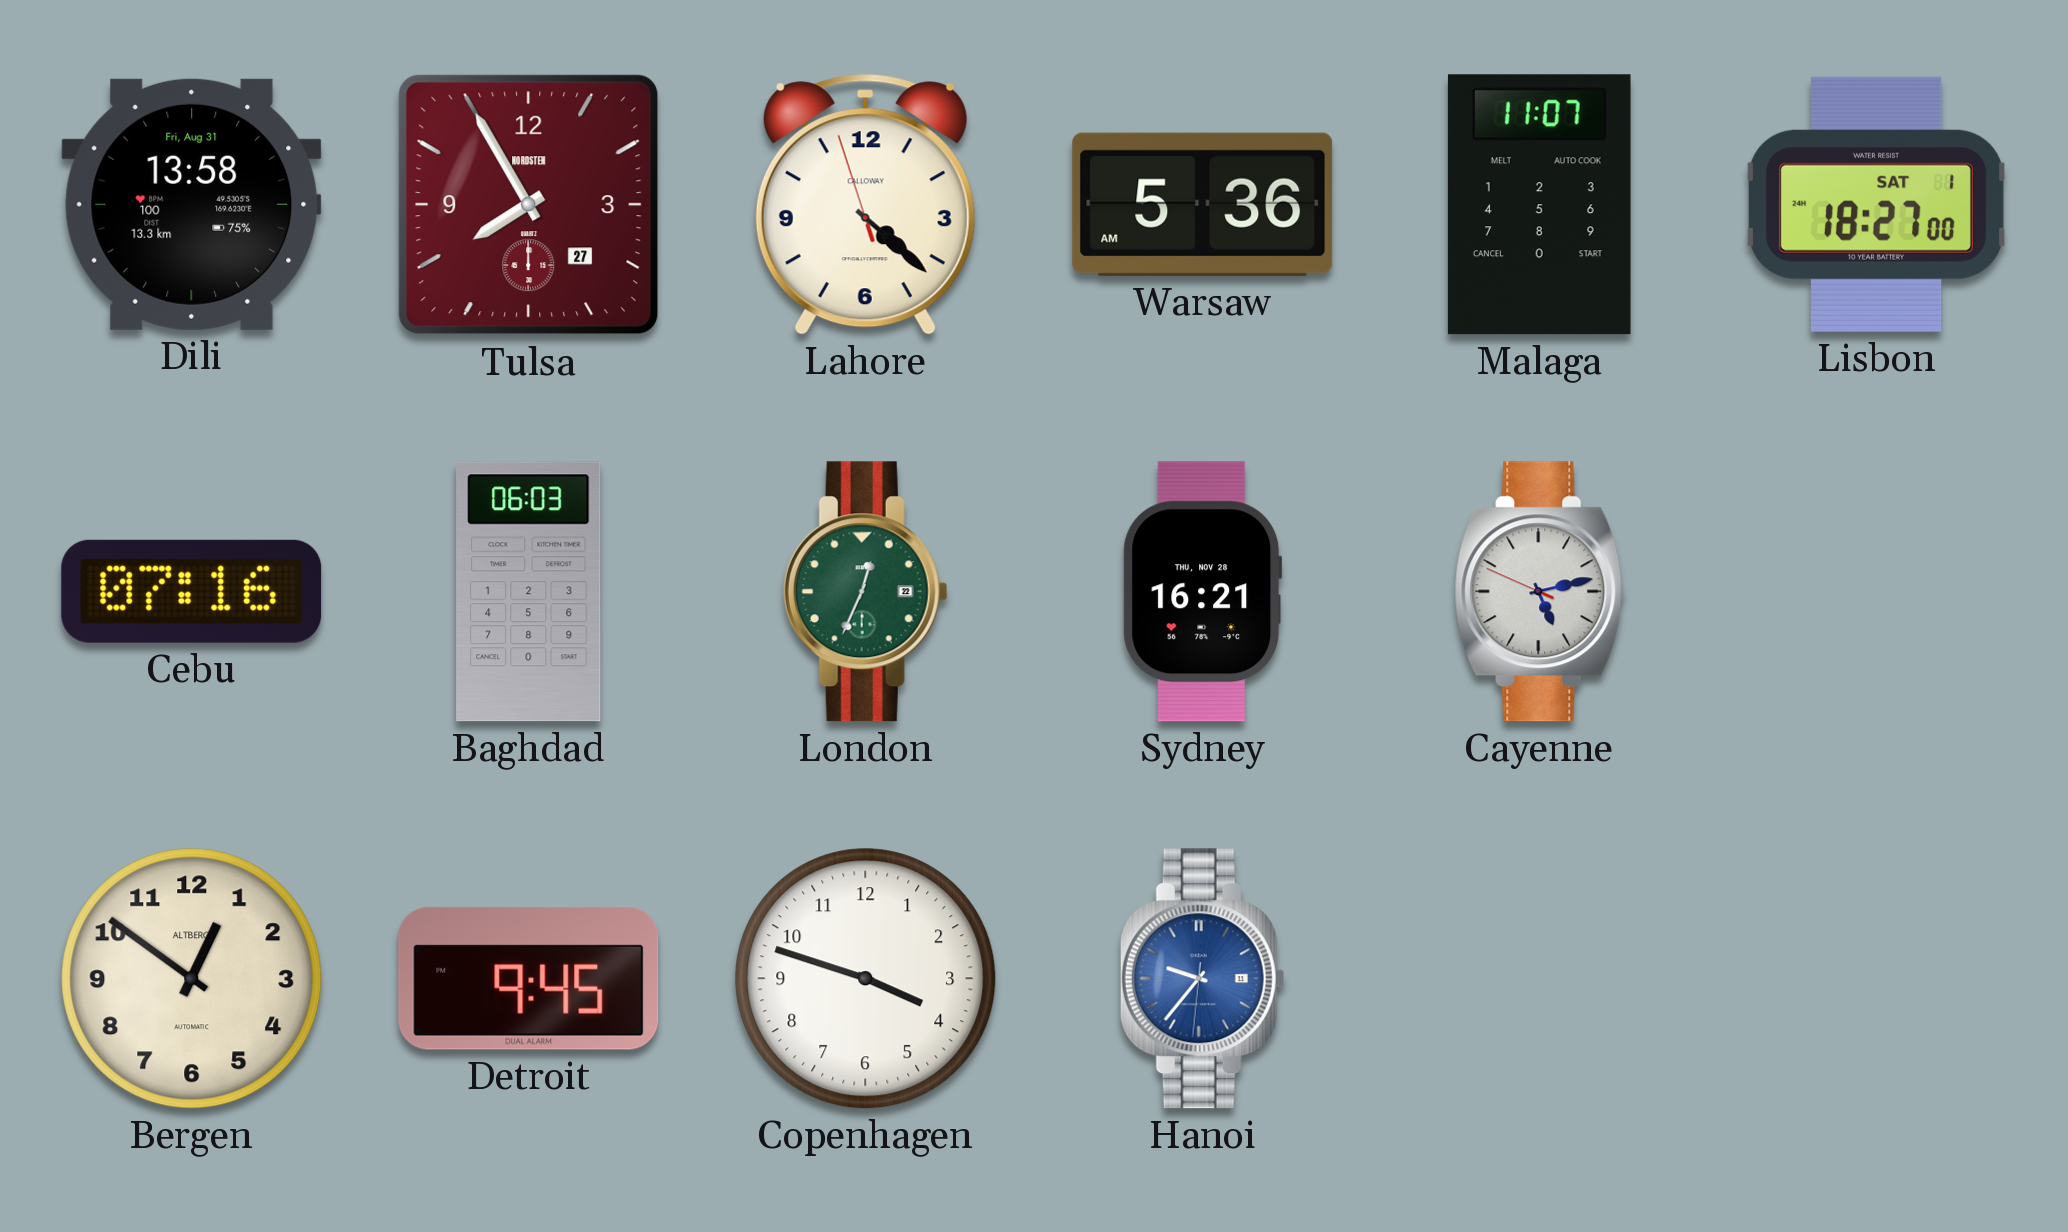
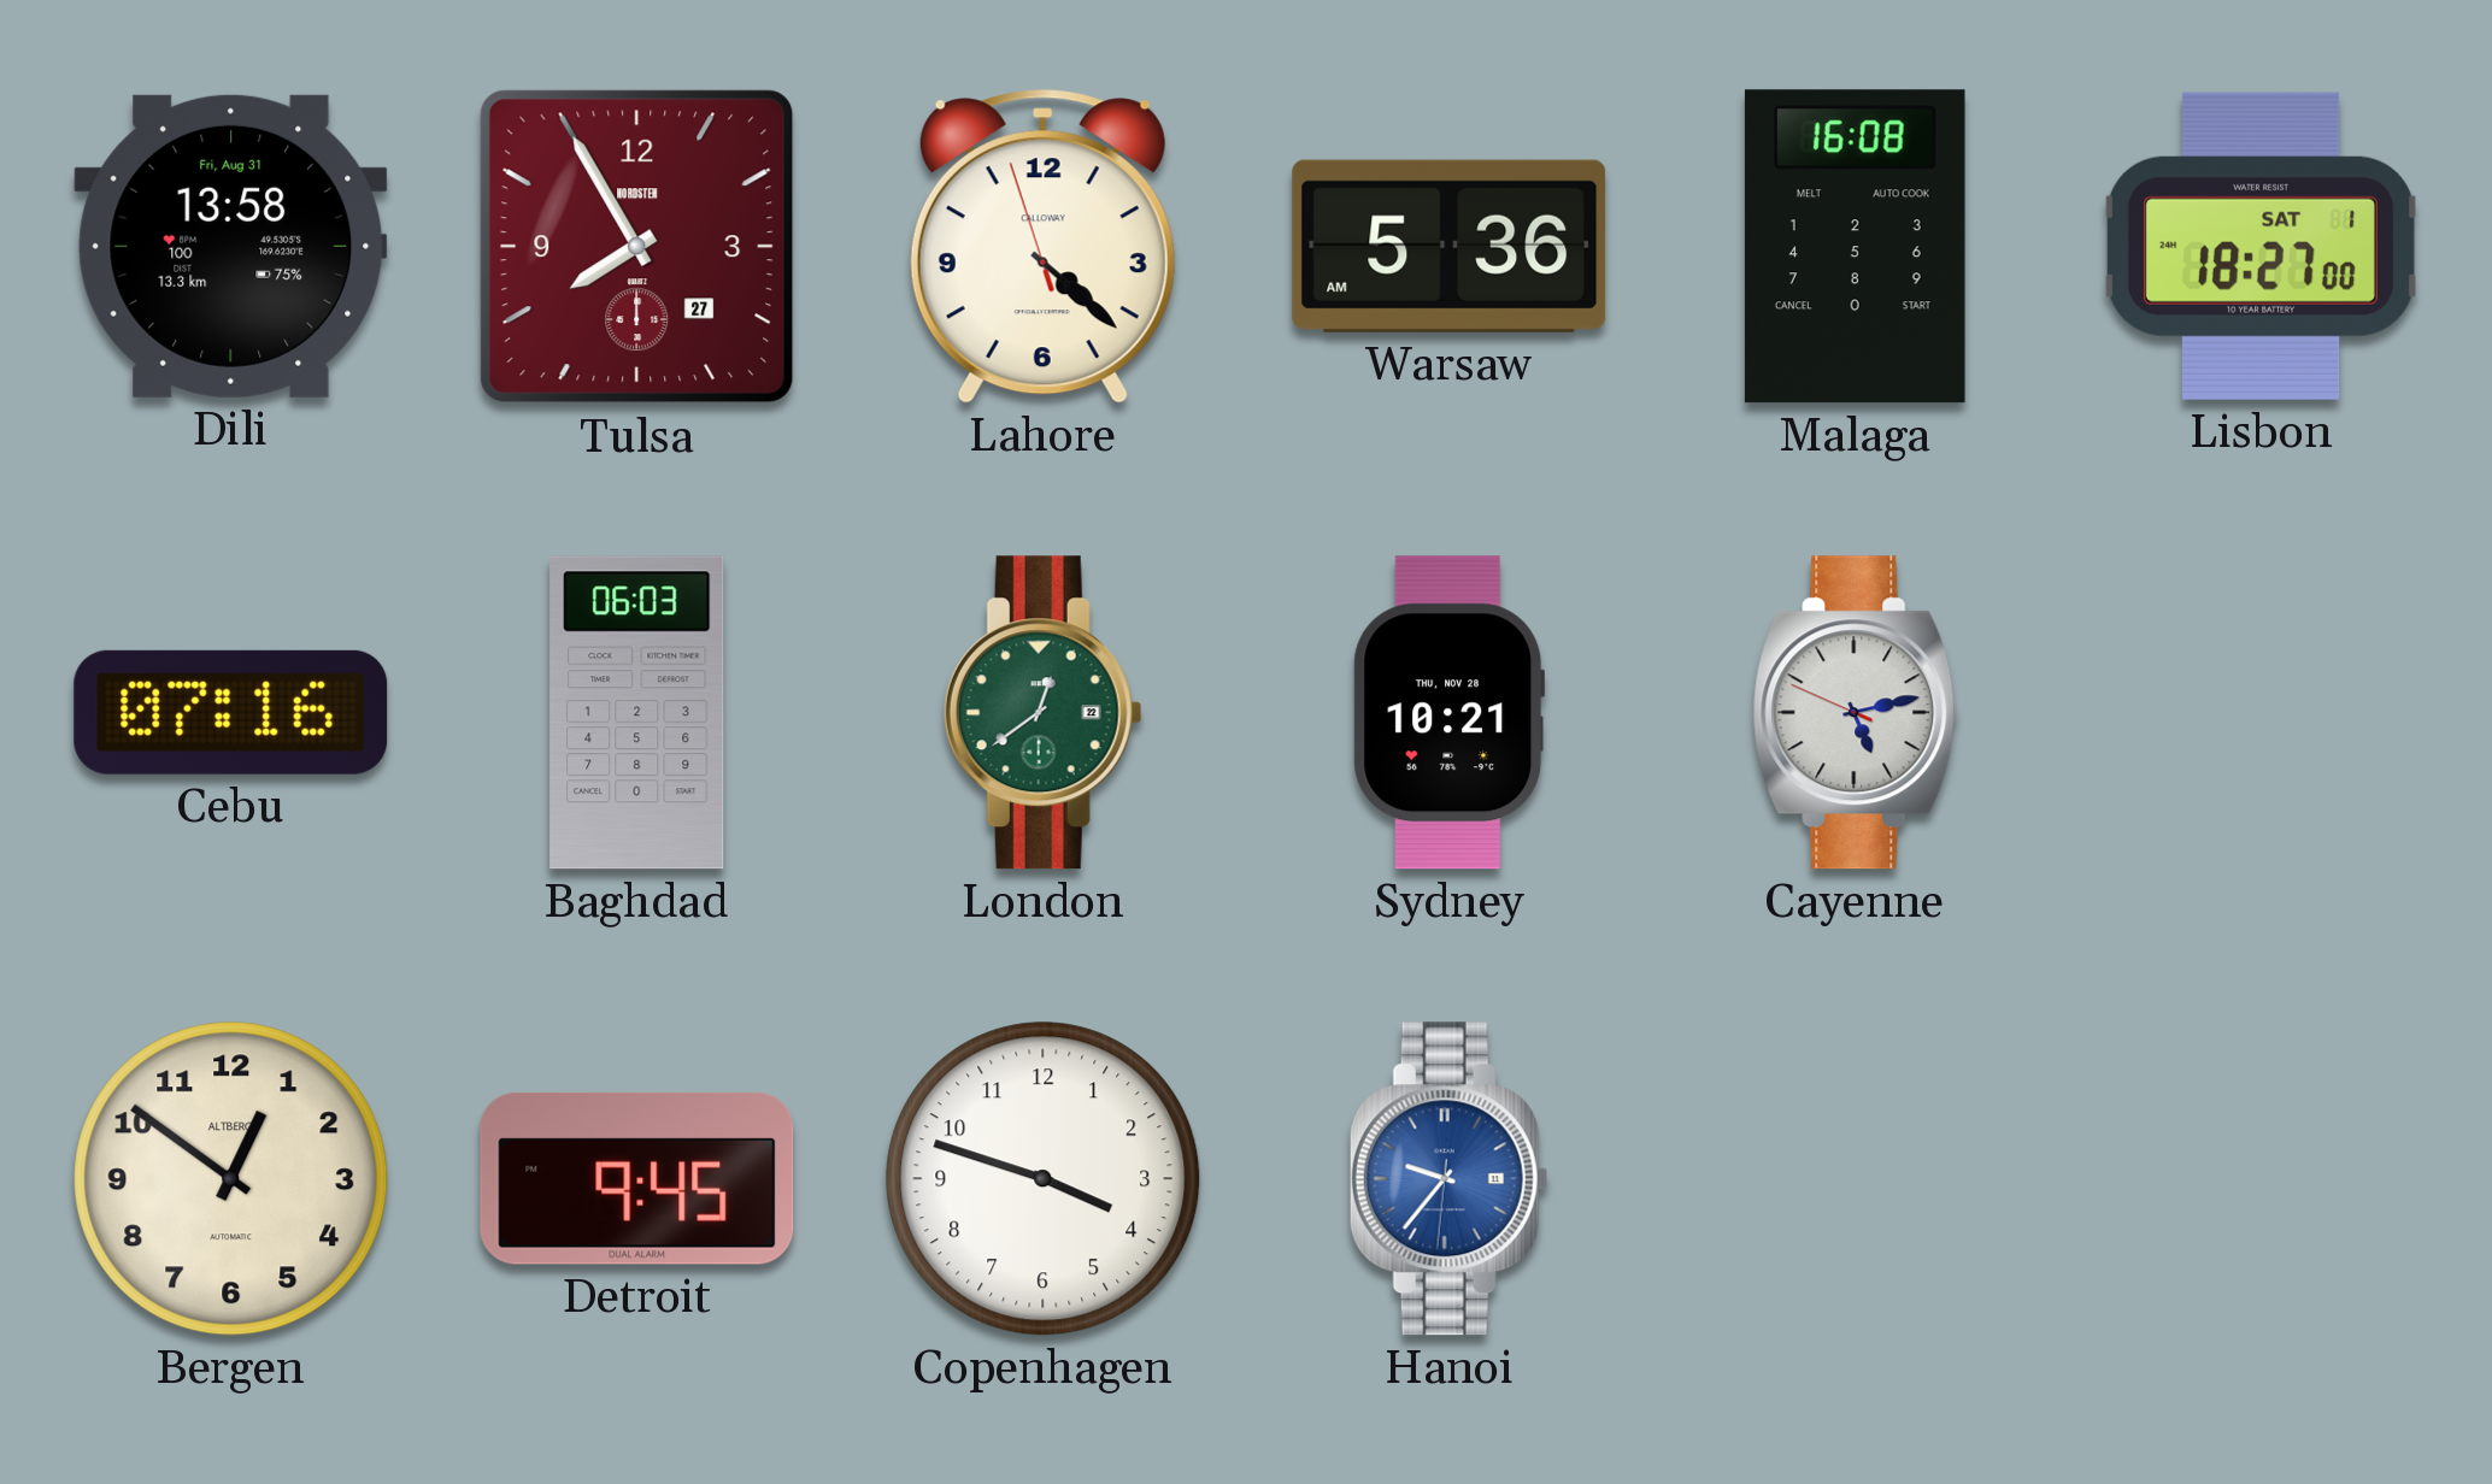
Malaga: 11:07 -> 16:08 (1855, 247)
London: 12:34 -> 12:39 (1042, 713)
Sydney: 16:21 -> 10:21 (1450, 713)
